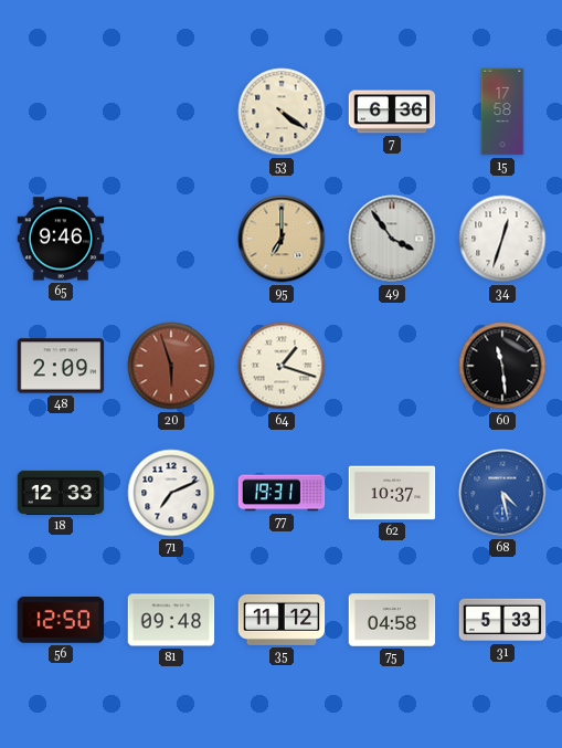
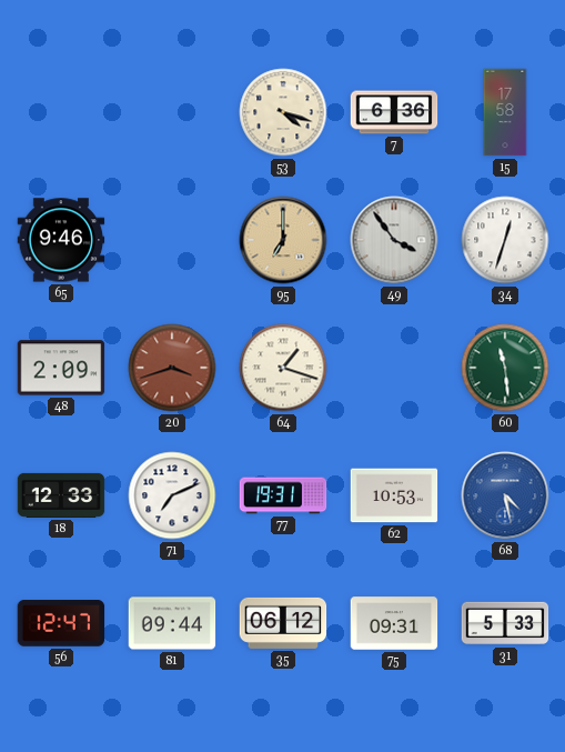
53: 4:21 -> 4:18 (283, 112)
20: 5:57 -> 3:42 (172, 368)
60 dial: black -> green (505, 368)
62: 10:37 -> 10:53 (394, 495)
56: 12:50 -> 12:47 (61, 624)
81: 09:48 -> 09:44 (172, 623)
35: 11:12 -> 06:12 (283, 623)
75: 04:58 -> 09:31 (394, 623)
